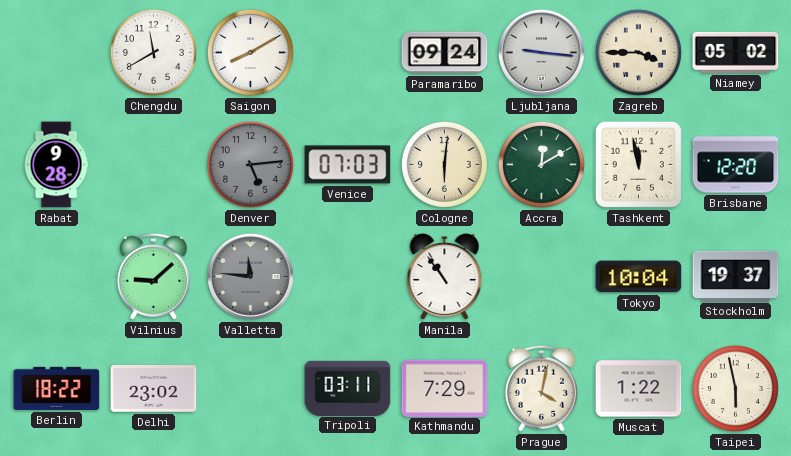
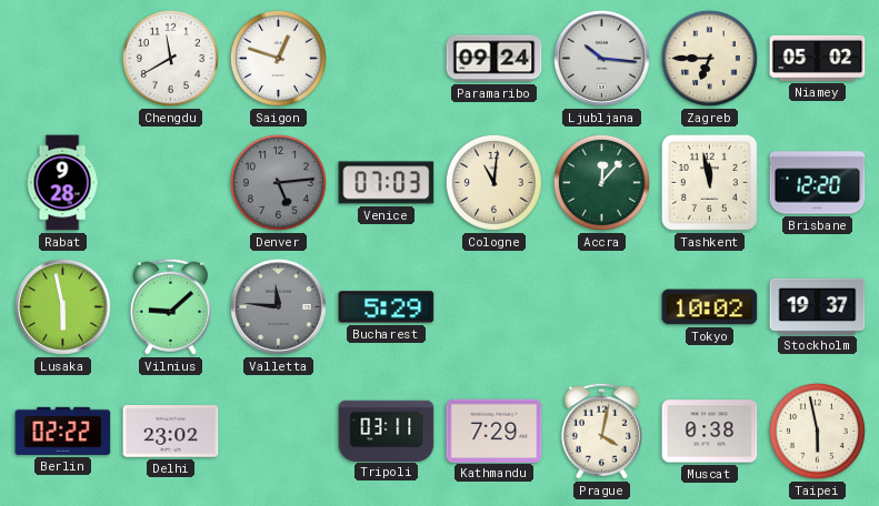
Saigon: 8:10 -> 12:48 (278, 58)
Ljubljana: 9:16 -> 10:16 (602, 59)
Zagreb: 3:45 -> 6:45 (709, 58)
Cologne: 6:01 -> 11:01 (493, 182)
Accra: 12:10 -> 12:07 (601, 182)
Lusaka: none -> 5:58 (63, 307)
Bucharest: none -> 5:29 (387, 307)
Manila: 10:54 -> none (445, 277)
Tokyo: 10:04 -> 10:02 (710, 307)
Berlin: 18:22 -> 02:22 (63, 431)
Muscat: 1:22 -> 0:38 (710, 432)
